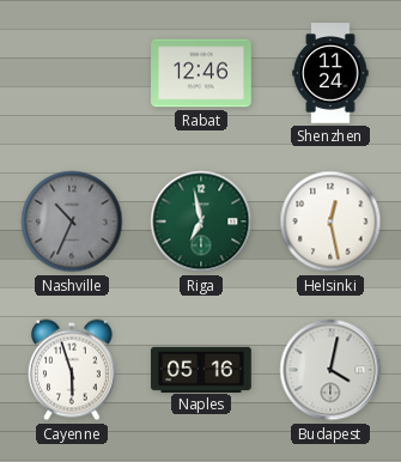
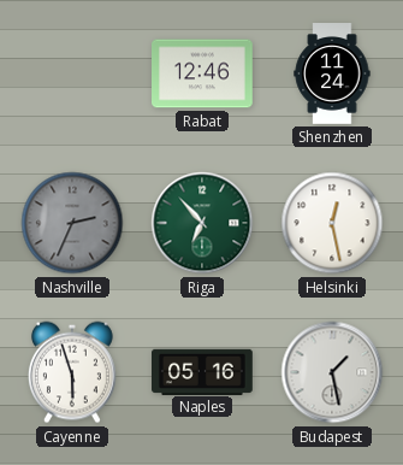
Nashville: 10:34 -> 2:34 (72, 223)
Riga: 6:58 -> 6:53 (202, 223)
Budapest: 4:02 -> 1:28 (332, 372)
